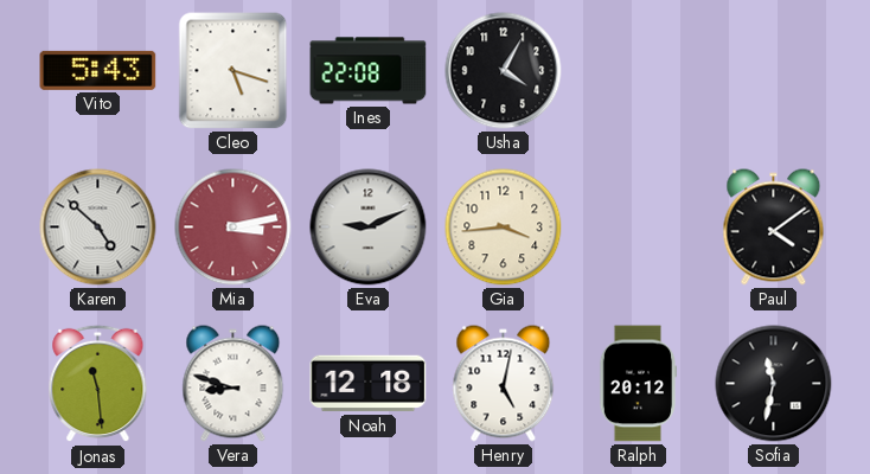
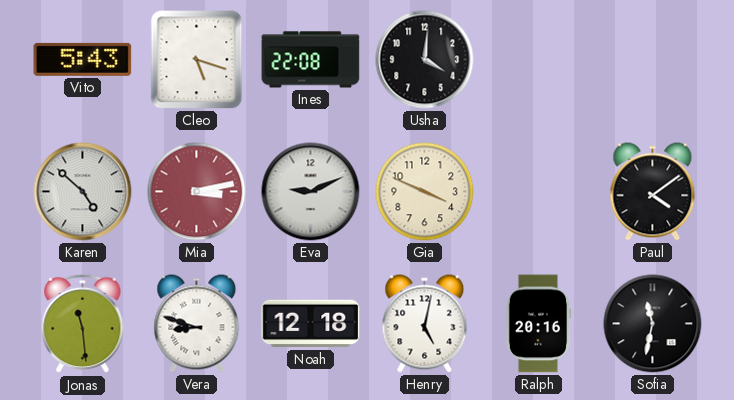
Usha: 4:05 -> 4:01 (425, 60)
Gia: 3:44 -> 3:49 (425, 192)
Ralph: 20:12 -> 20:16 (537, 324)
